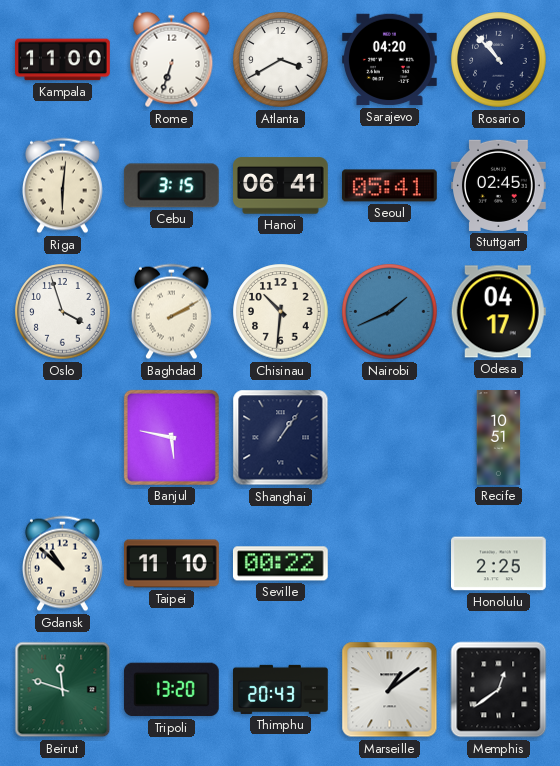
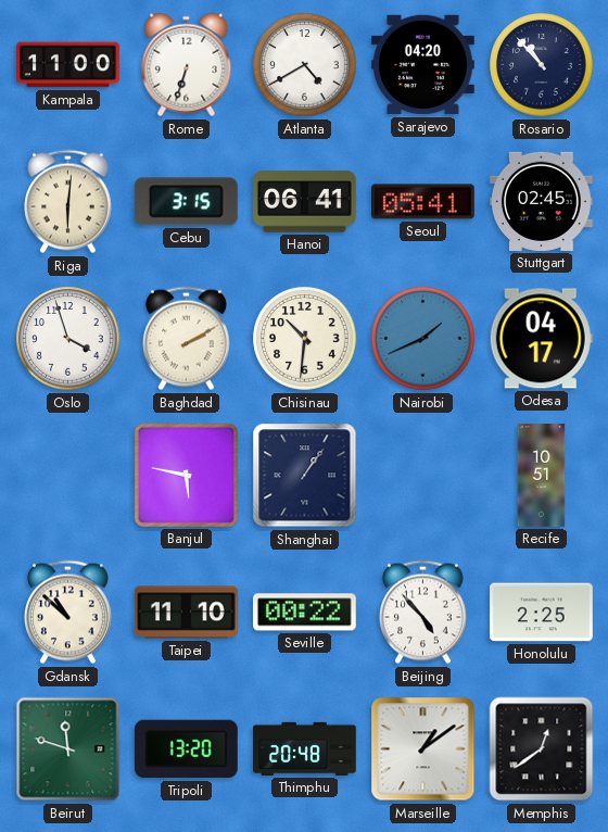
Atlanta: 3:40 -> 4:40 (305, 65)
Beijing: none -> 4:53 (422, 613)
Thimphu: 20:43 -> 20:48 (305, 748)
